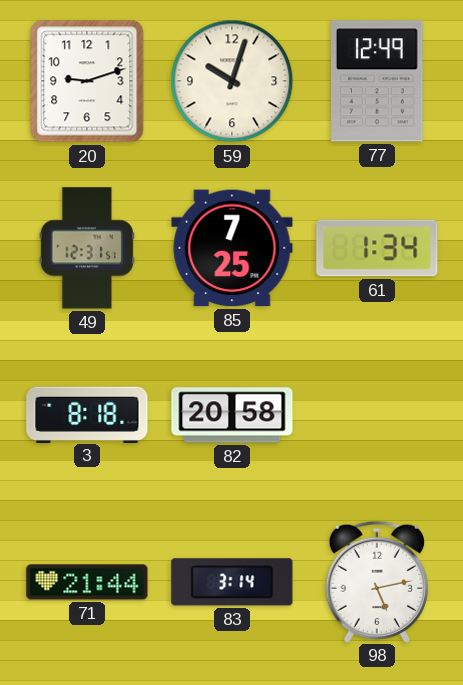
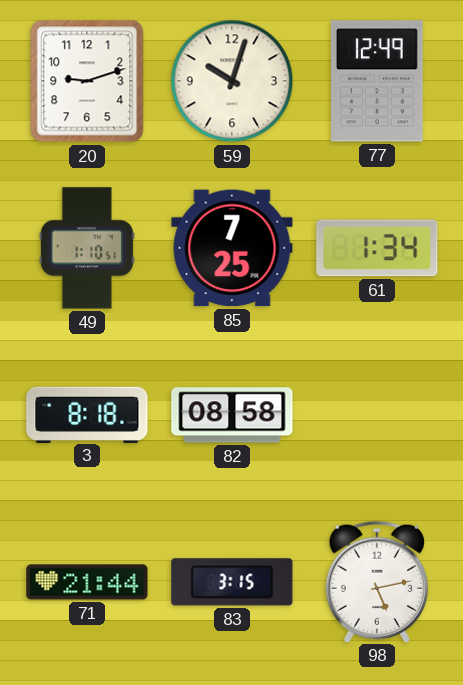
49: 12:31 -> 1:10 (87, 248)
82: 20:58 -> 08:58 (232, 415)
83: 3:14 -> 3:15 (232, 582)
